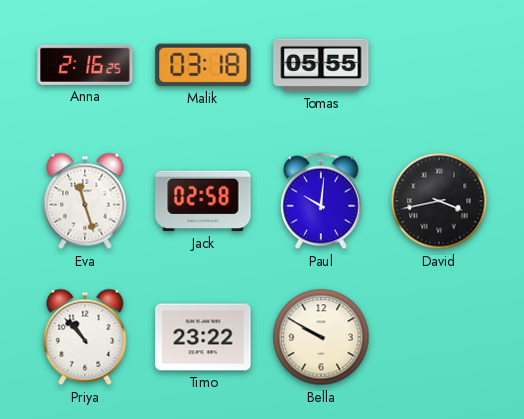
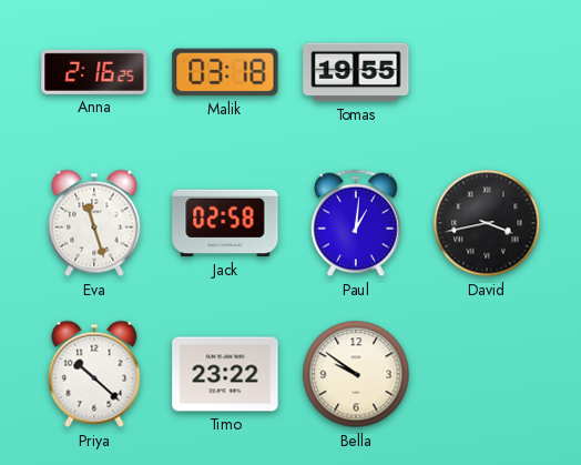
Tomas: 05:55 -> 19:55 (356, 72)
Paul: 10:01 -> 1:01 (356, 223)
Priya: 10:53 -> 10:22 (94, 374)
Bella: 9:50 -> 9:51 (356, 374)
